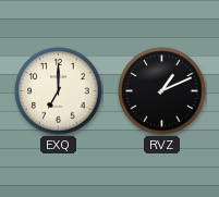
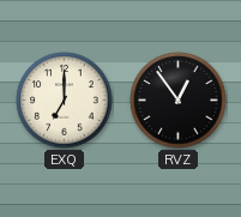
RVZ: 1:11 -> 12:54 (179, 101)
